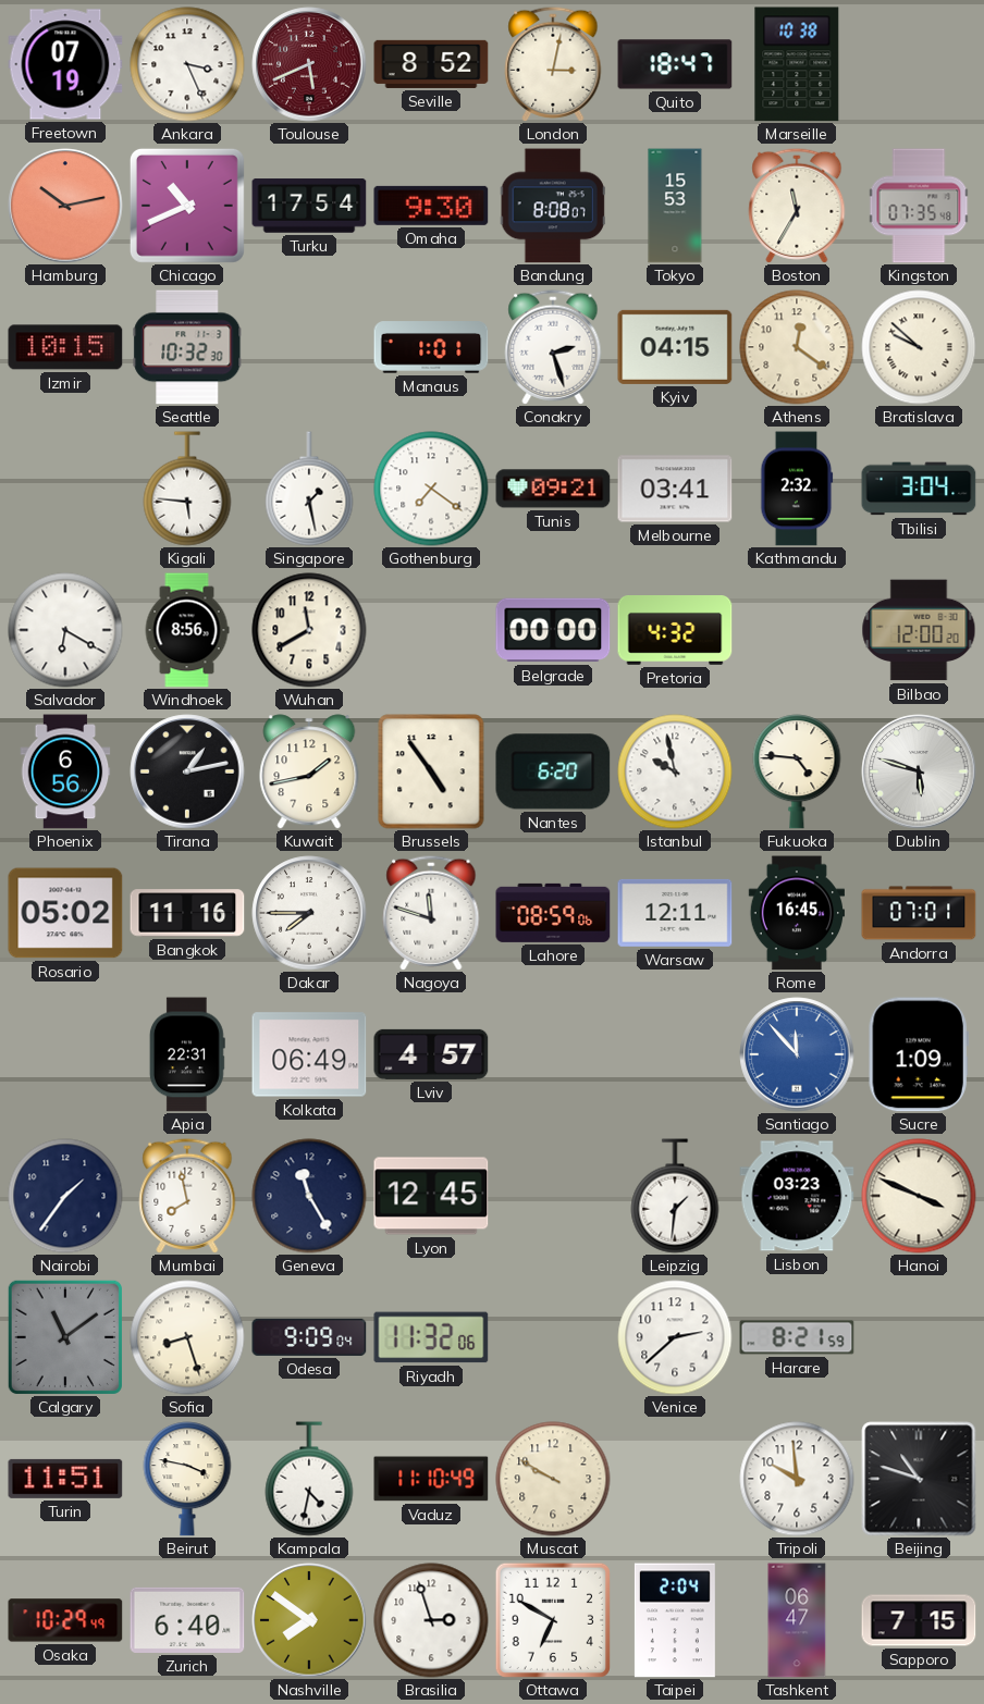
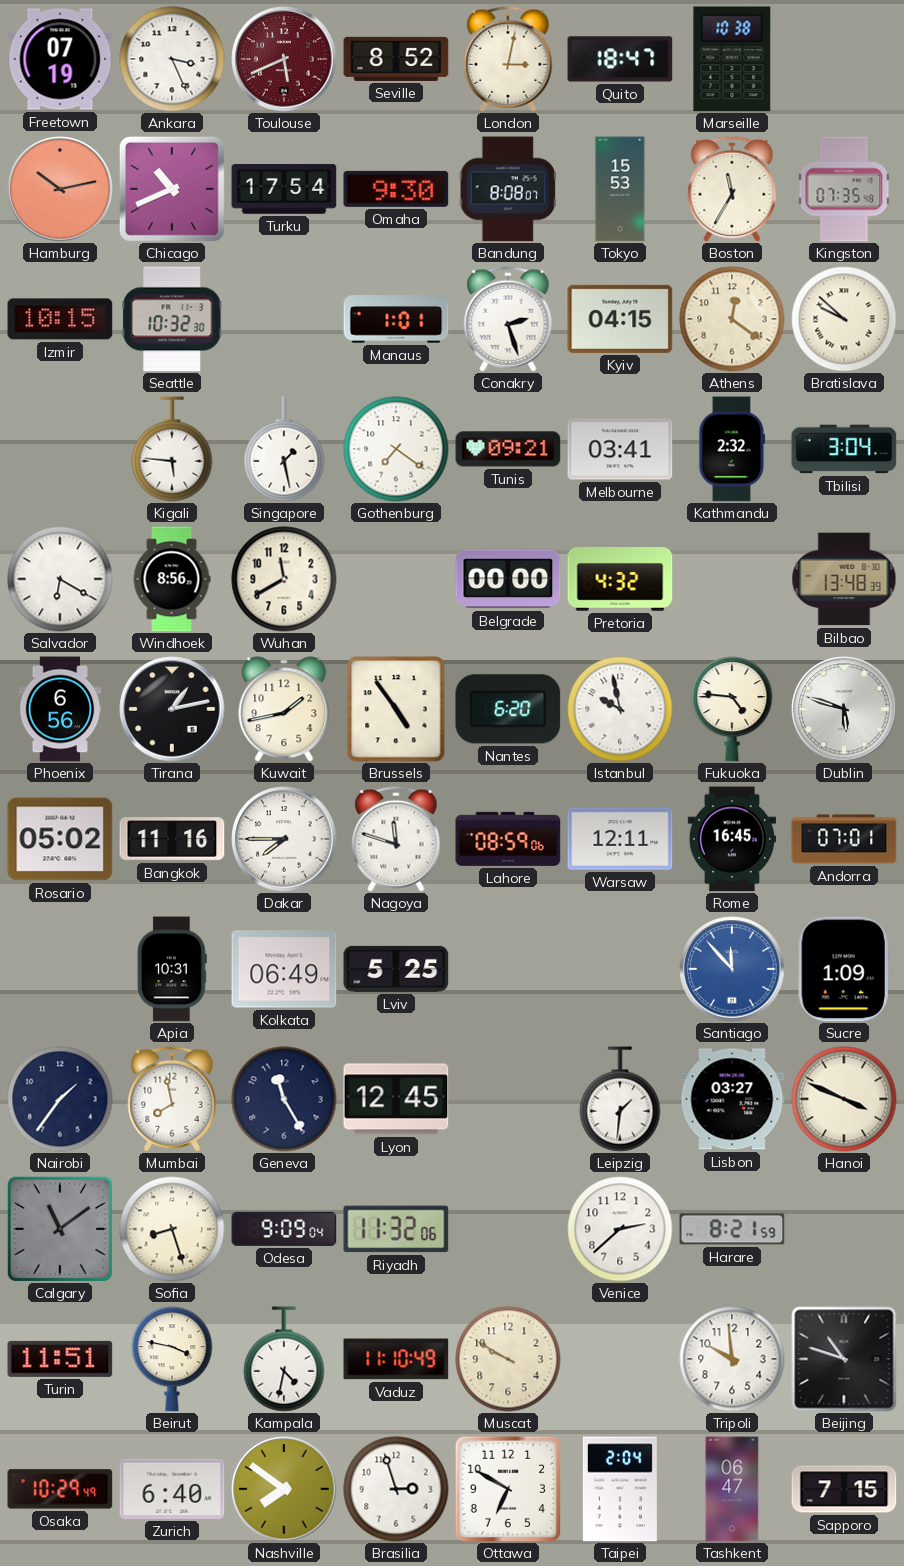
Bilbao: 12:00 -> 13:48 (844, 579)
Apia: 22:31 -> 10:31 (172, 969)
Lviv: 4:57 -> 5:25 (396, 969)
Lisbon: 03:23 -> 03:27 (732, 1099)
